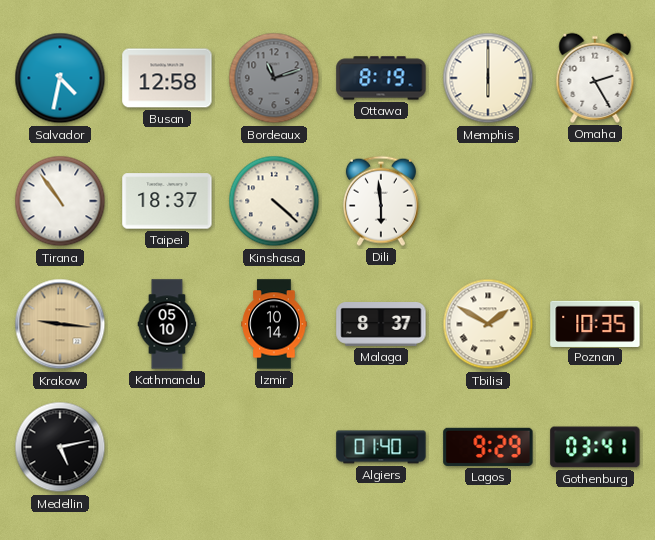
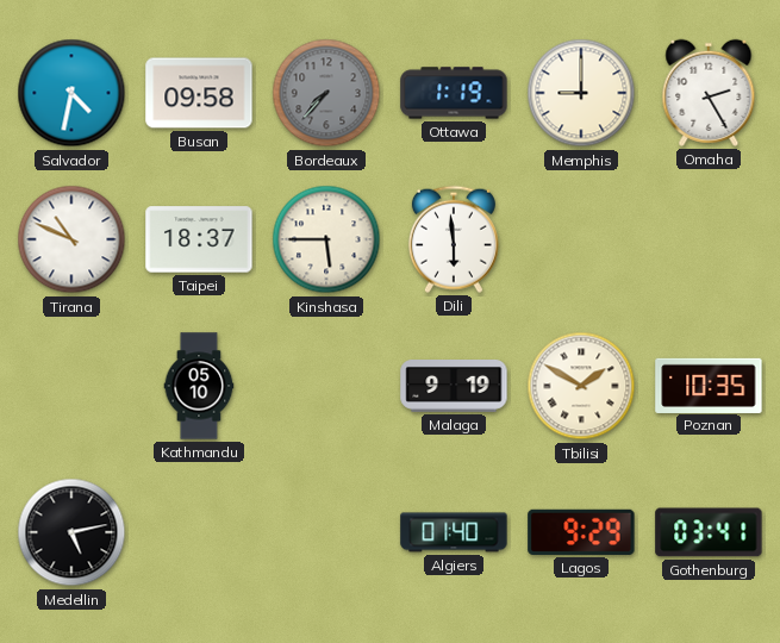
Busan: 12:58 -> 09:58 (199, 93)
Bordeaux: 11:12 -> 7:37 (326, 93)
Ottawa: 8:19 -> 1:19 (454, 93)
Memphis: 6:00 -> 9:00 (581, 93)
Tirana: 10:54 -> 10:49 (71, 239)
Kinshasa: 4:22 -> 5:45 (326, 239)
Krakow: 9:16 -> none (60, 324)
Izmir: 10:14 -> none (274, 324)
Malaga: 8:37 -> 9:19 (454, 387)
